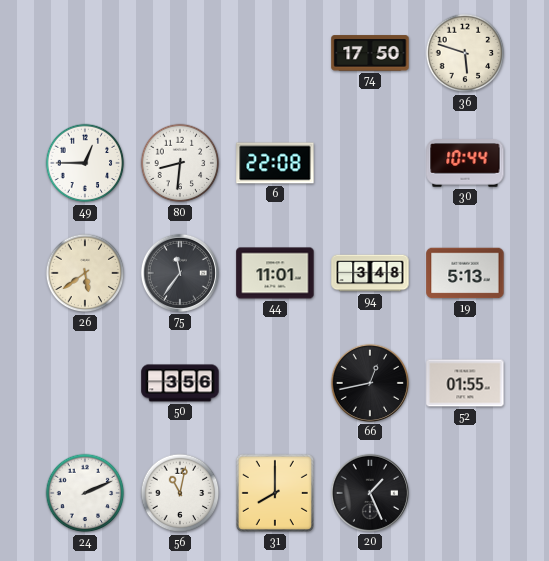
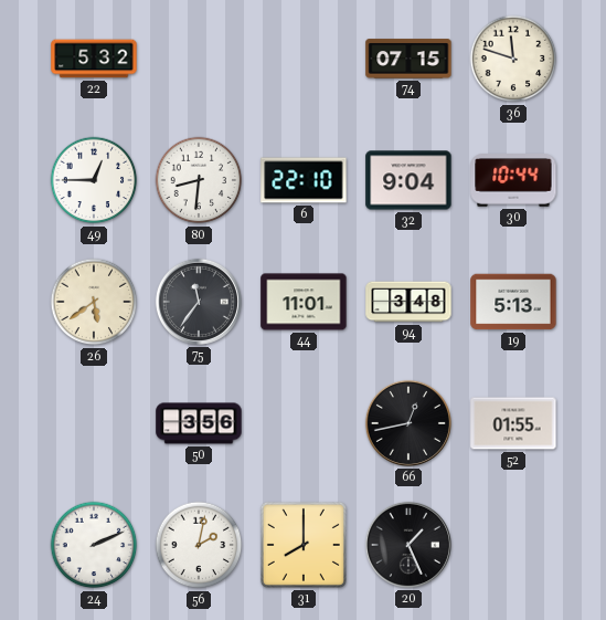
22: none -> 5:32 (94, 59)
74: 17:50 -> 07:15 (408, 59)
36: 5:48 -> 11:48 (513, 59)
6: 22:08 -> 22:10 (304, 180)
32: none -> 9:04 (408, 180)
56: 11:02 -> 2:02 (199, 545)
